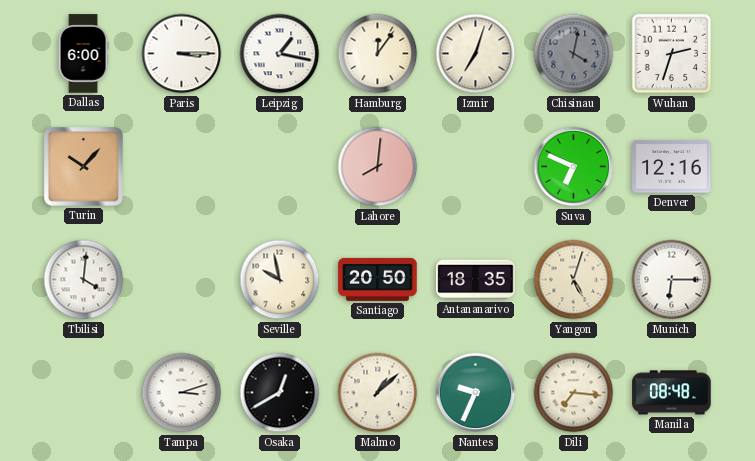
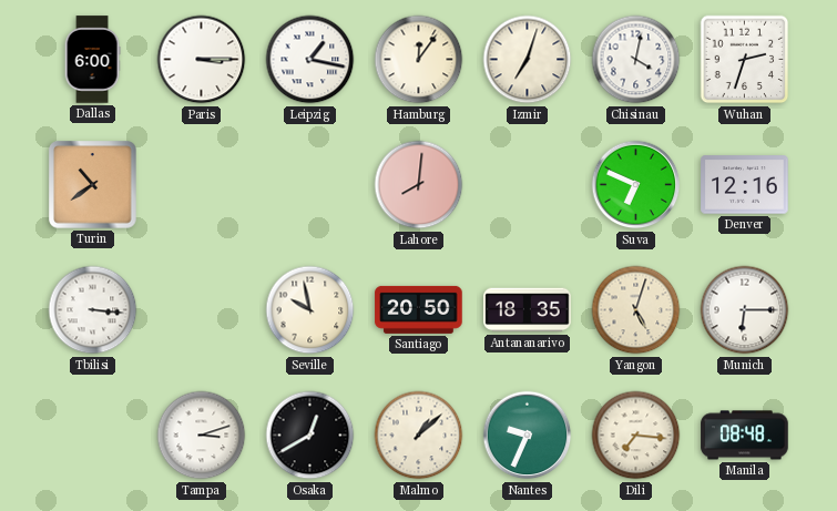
Chisinau dial: grey -> white (636, 60)
Turin: 10:07 -> 10:39 (93, 185)
Tbilisi: 4:01 -> 3:16 (93, 310)
